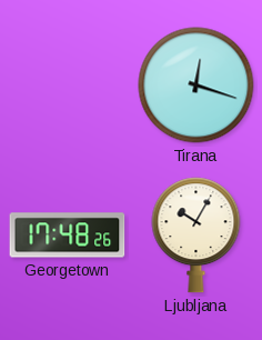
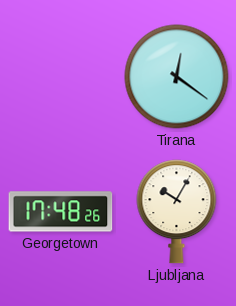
Tirana: 12:18 -> 12:21 (177, 77)
